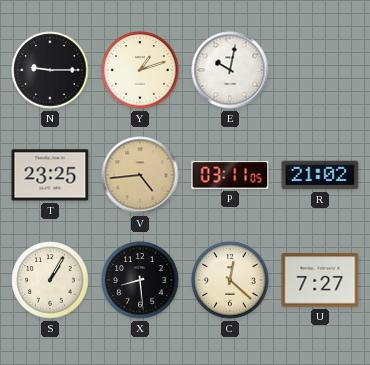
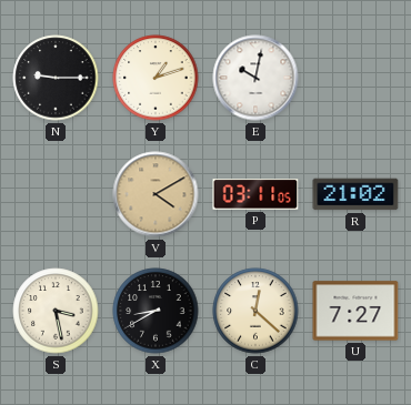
T: 23:25 -> none (50, 175)
V: 4:44 -> 4:10 (156, 194)
S: 1:05 -> 3:28 (56, 311)
X: 8:29 -> 8:40 (156, 311)
